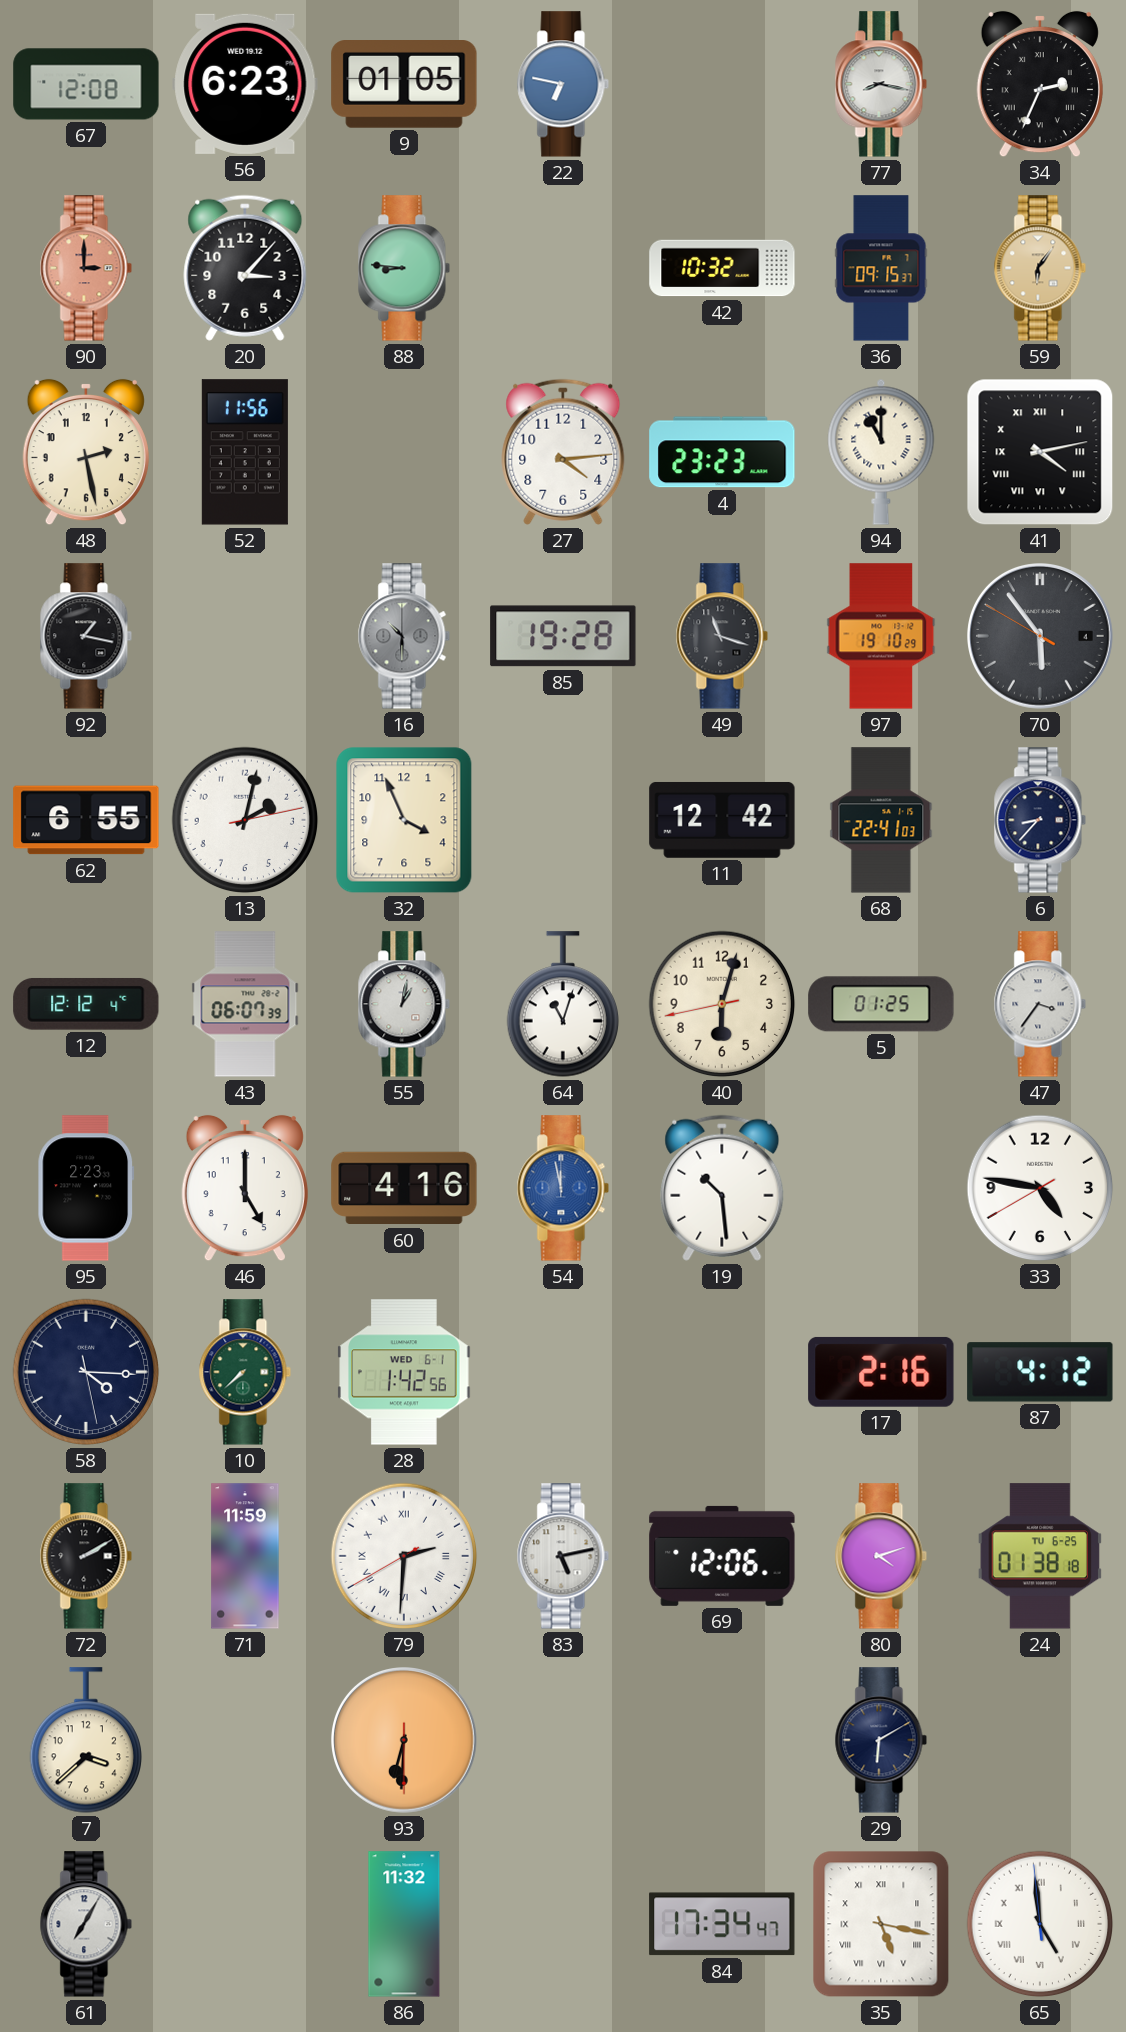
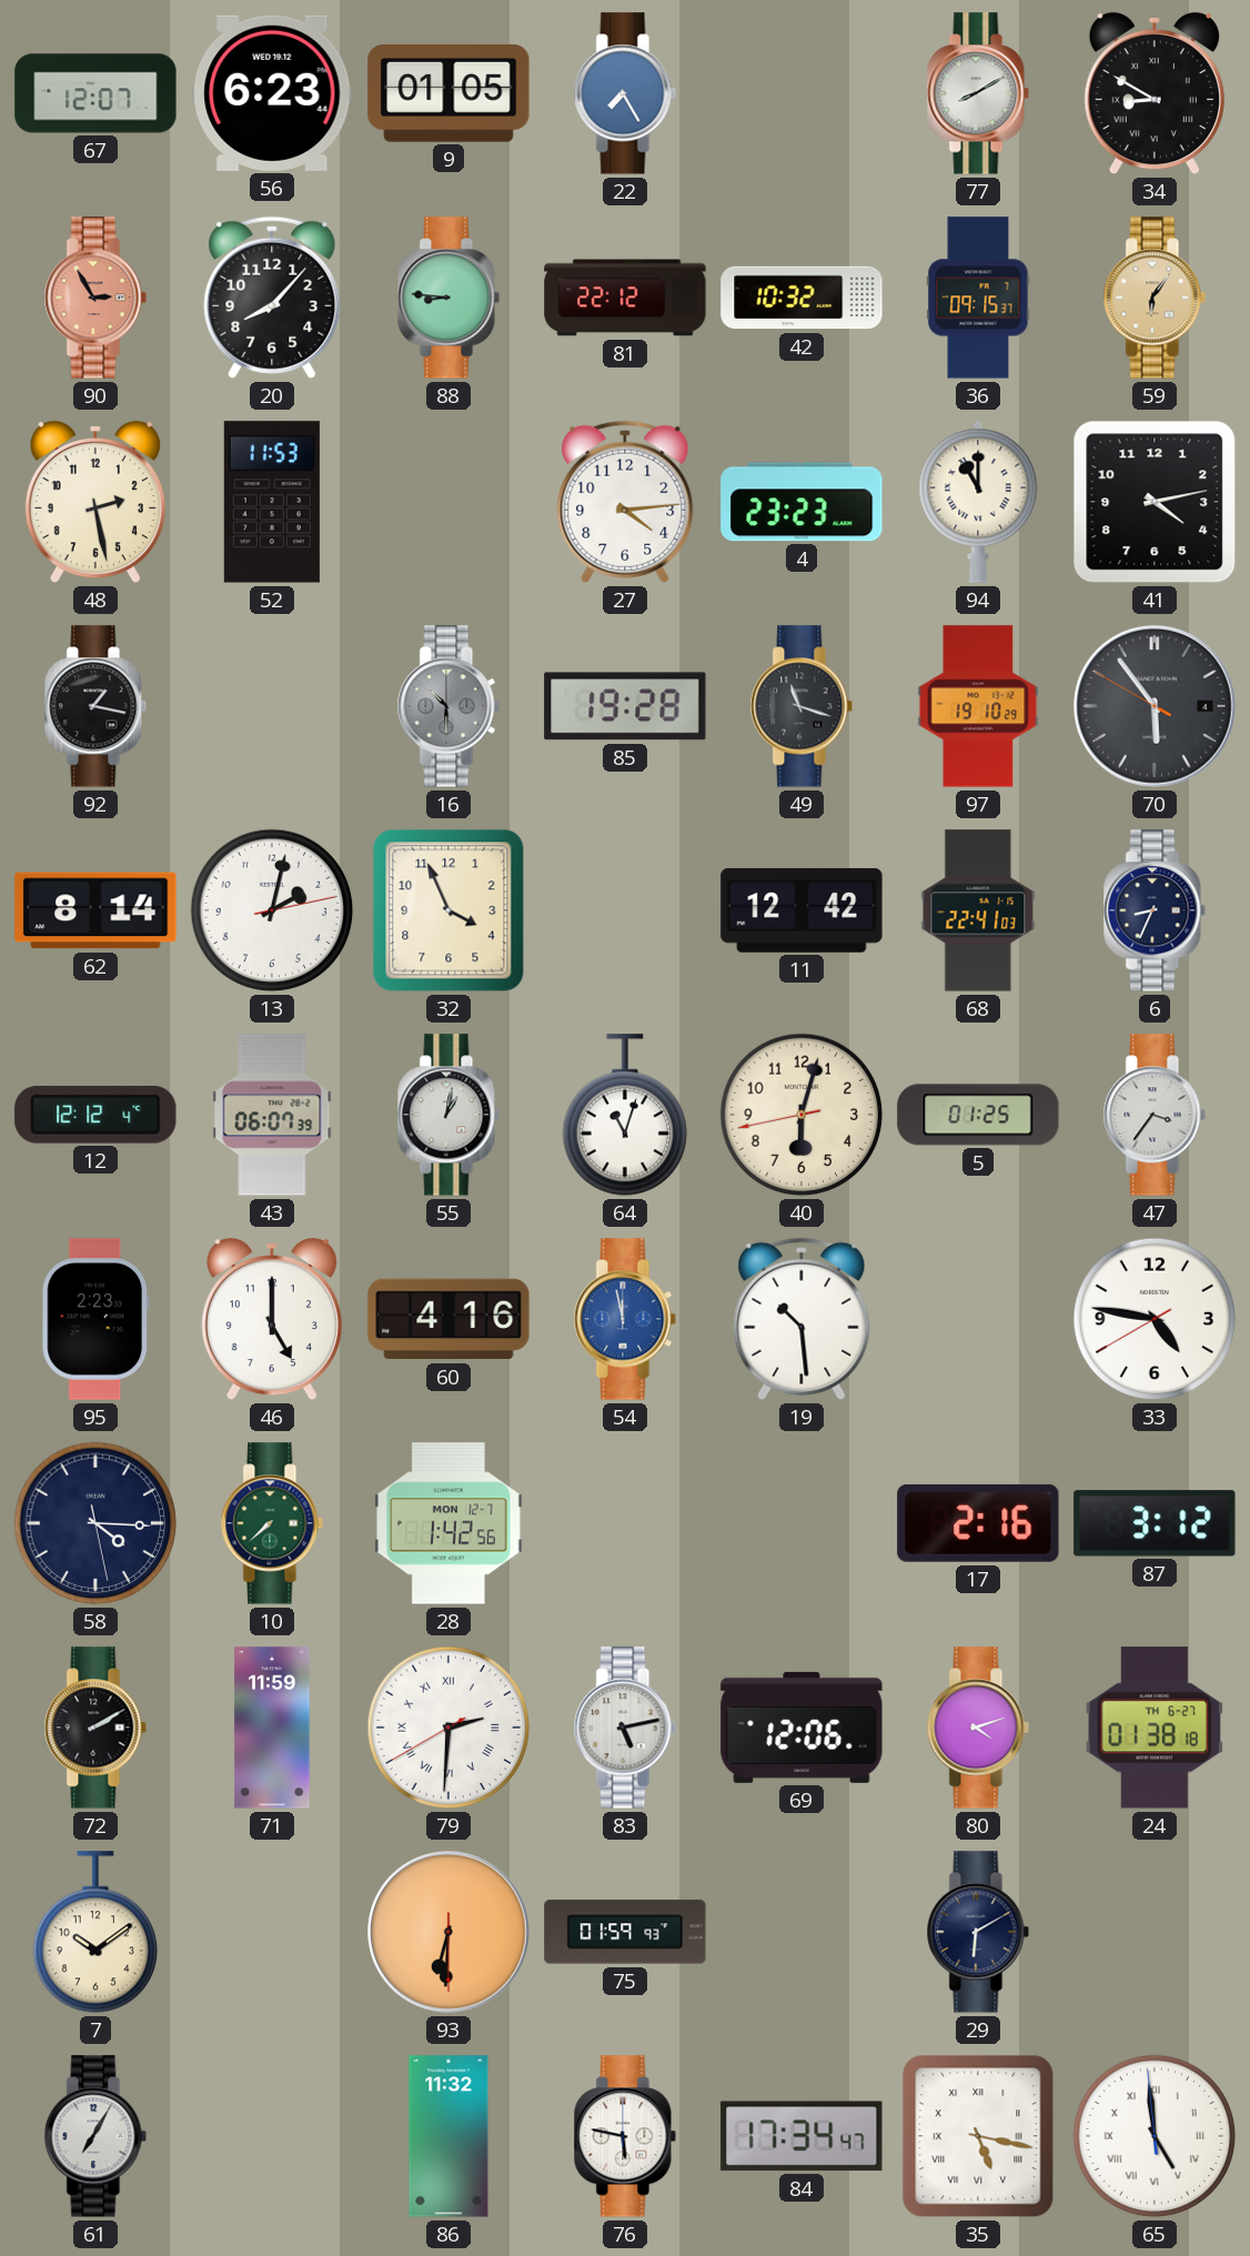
67: 12:08 -> 12:07 (95, 93)
22: 6:47 -> 7:25 (625, 93)
77: 8:17 -> 8:10 (978, 93)
34: 2:34 -> 8:50 (1155, 93)
90: 3:00 -> 2:55 (95, 298)
20: 3:07 -> 8:07 (272, 298)
81: none -> 22:12 (625, 298)
52: 11:56 -> 11:53 (272, 502)
41 numerals: Roman -> Arabic (1155, 502)
62: 6:55 -> 8:14 (95, 910)
6: 8:37 -> 8:34 (1155, 910)
28 date: WED 6-1 -> MON 12-7 (448, 1523)
87: 4:12 -> 3:12 (1155, 1523)
24 date: TU 6-25 -> TH 6-27 (1153, 1728)
7: 3:38 -> 10:09 (94, 1932)
75: none -> 01:59 (625, 1932)
76: none -> 5:47 (625, 2136)
